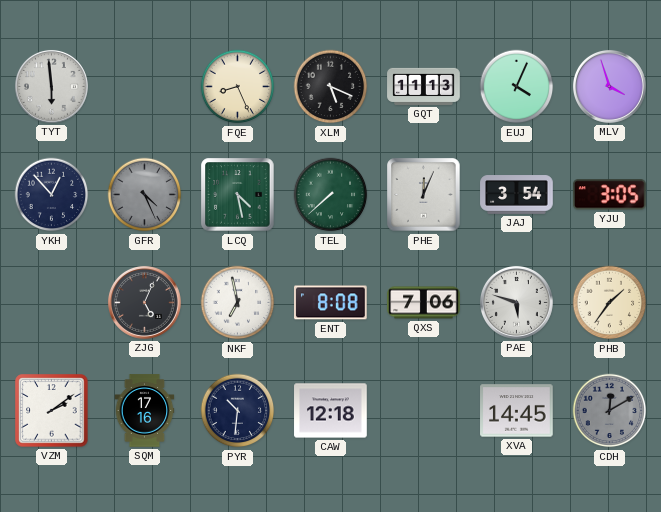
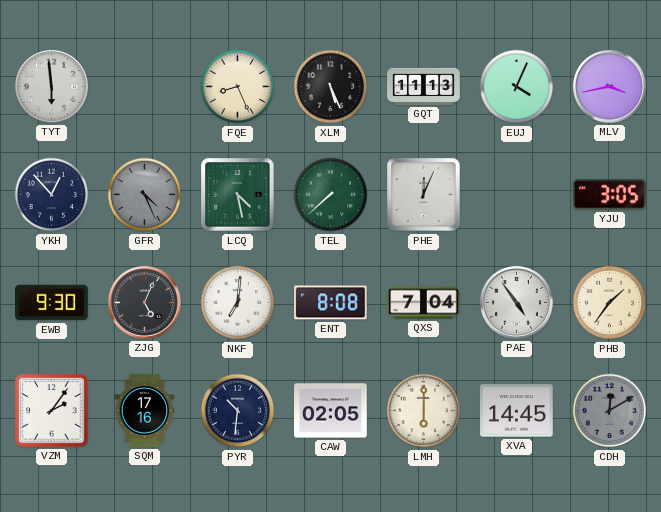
XLM: 5:19 -> 5:26 (331, 87)
MLV: 3:57 -> 3:43 (609, 86)
JAJ: 3:54 -> none (517, 195)
EWB: none -> 9:30 (52, 303)
NKF: 6:58 -> 7:01 (238, 303)
QXS: 7:06 -> 7:04 (424, 303)
PAE: 5:48 -> 4:54 (516, 302)
VZM: 2:09 -> 2:06 (52, 411)
CAW: 12:18 -> 02:05 (331, 411)
LMH: none -> 6:00 (424, 411)
